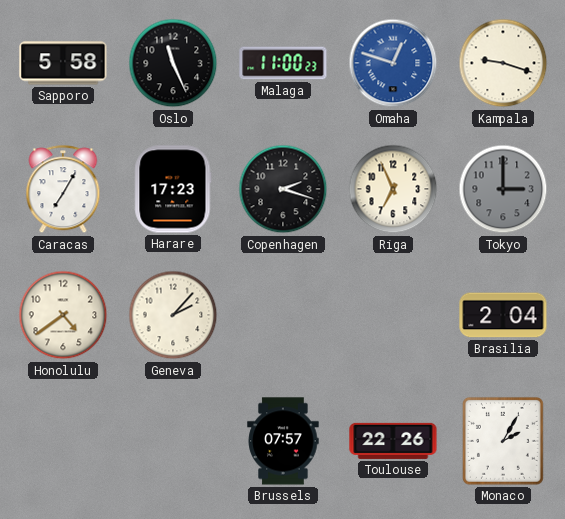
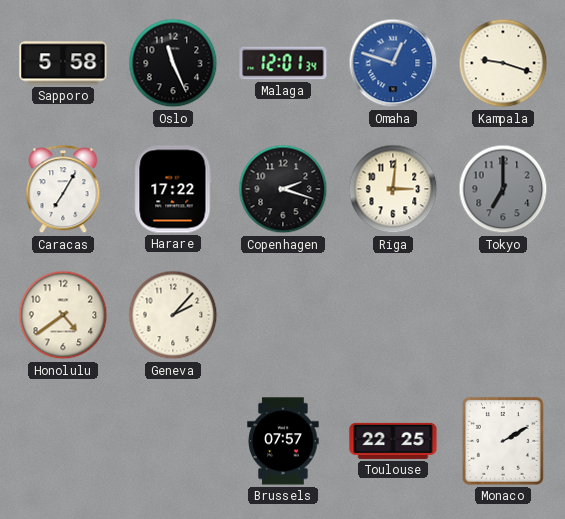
Malaga: 11:00 -> 12:01 (283, 63)
Harare: 17:23 -> 17:22 (173, 189)
Riga: 6:56 -> 3:01 (393, 189)
Tokyo: 3:00 -> 7:00 (503, 189)
Brasilia: 2:04 -> none (503, 315)
Toulouse: 22:26 -> 22:25 (393, 441)
Monaco: 2:05 -> 2:10 (503, 441)
